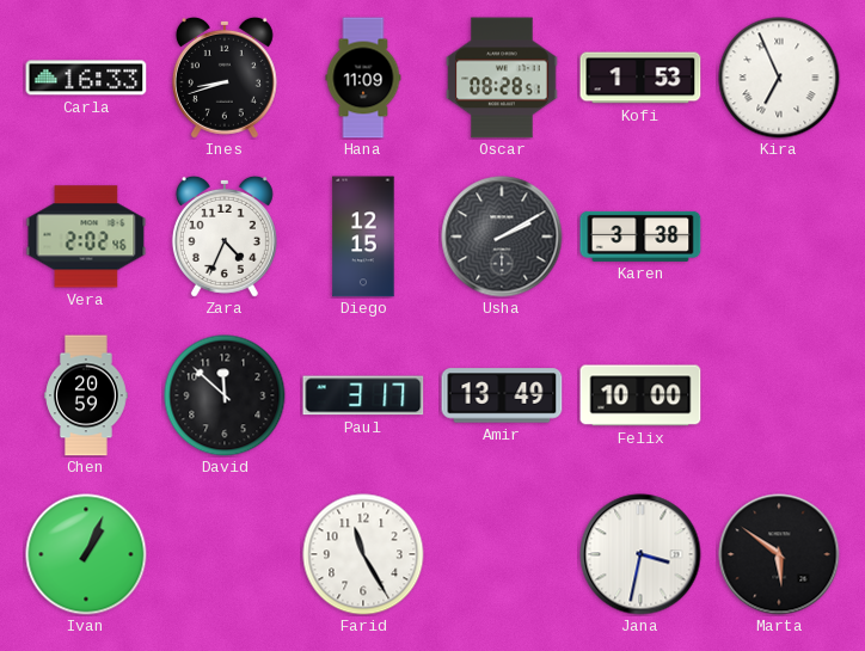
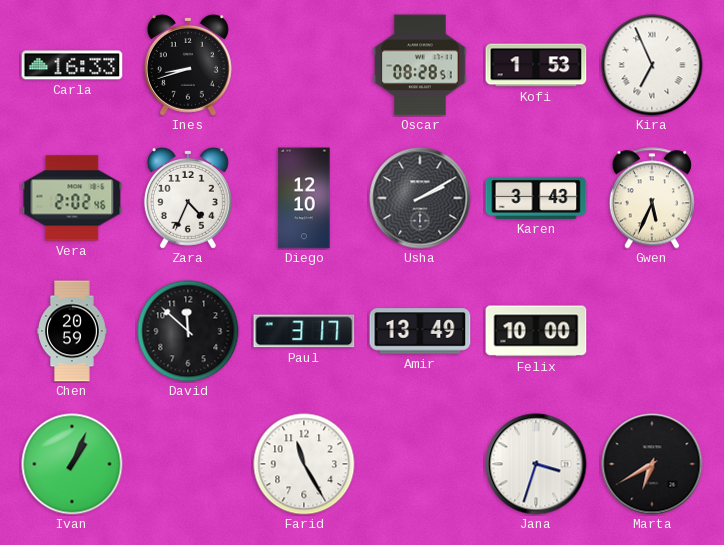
Hana: 11:09 -> none (363, 78)
Diego: 12:15 -> 12:10 (304, 198)
Karen: 3:38 -> 3:43 (536, 198)
Gwen: none -> 5:34 (652, 198)
Jana: 3:32 -> 3:33 (536, 464)
Marta: 5:51 -> 6:40 (652, 464)
